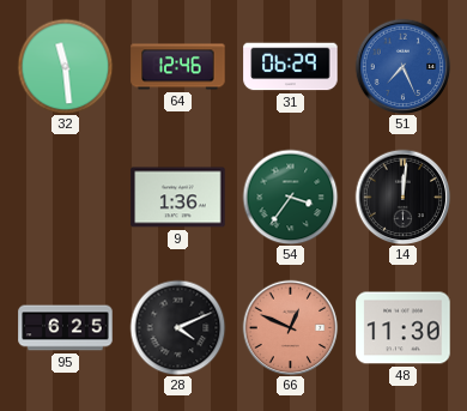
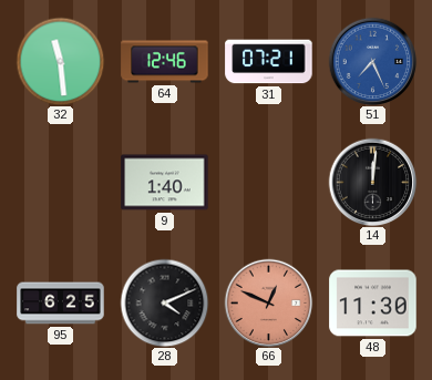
31: 06:29 -> 07:21 (269, 62)
9: 1:36 -> 1:40 (165, 183)
54: 3:36 -> none (290, 197)
